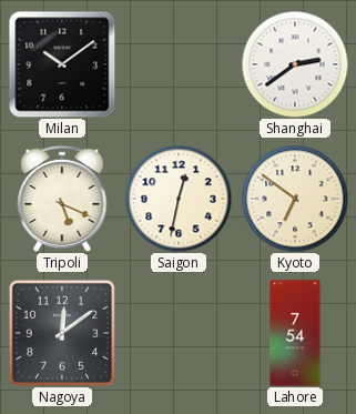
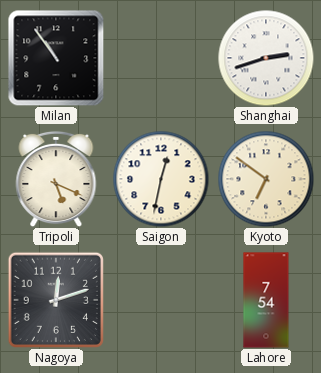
Milan: 10:09 -> 10:54 (56, 58)
Shanghai: 2:39 -> 2:42 (266, 58)
Nagoya: 12:09 -> 12:12 (55, 299)
